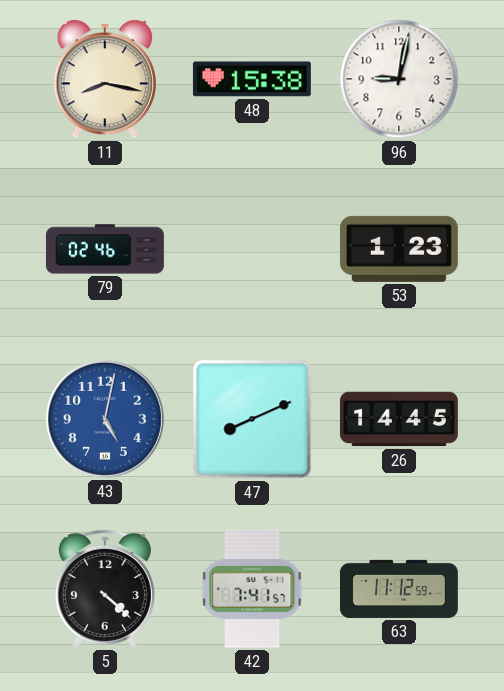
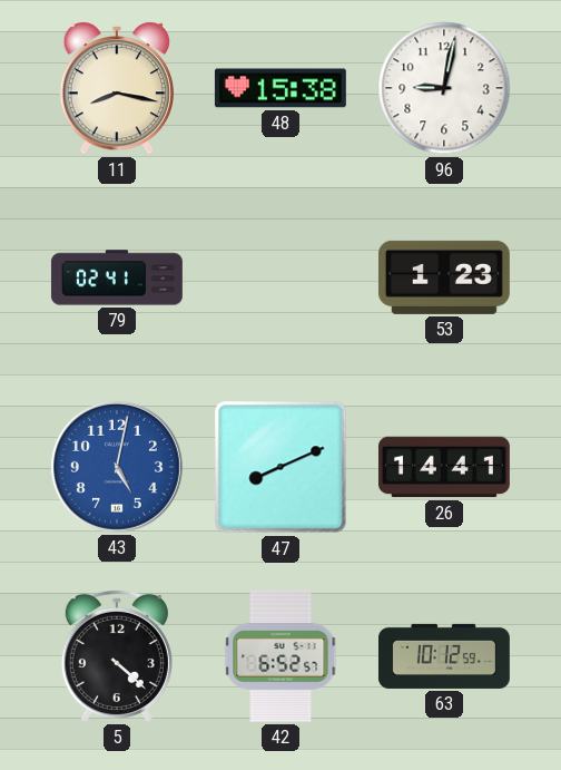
79: 02:46 -> 02:41 (117, 277)
26: 14:45 -> 14:41 (444, 467)
42: 7:41 -> 6:52 (280, 656)
63: 11:12 -> 10:12 (444, 656)
